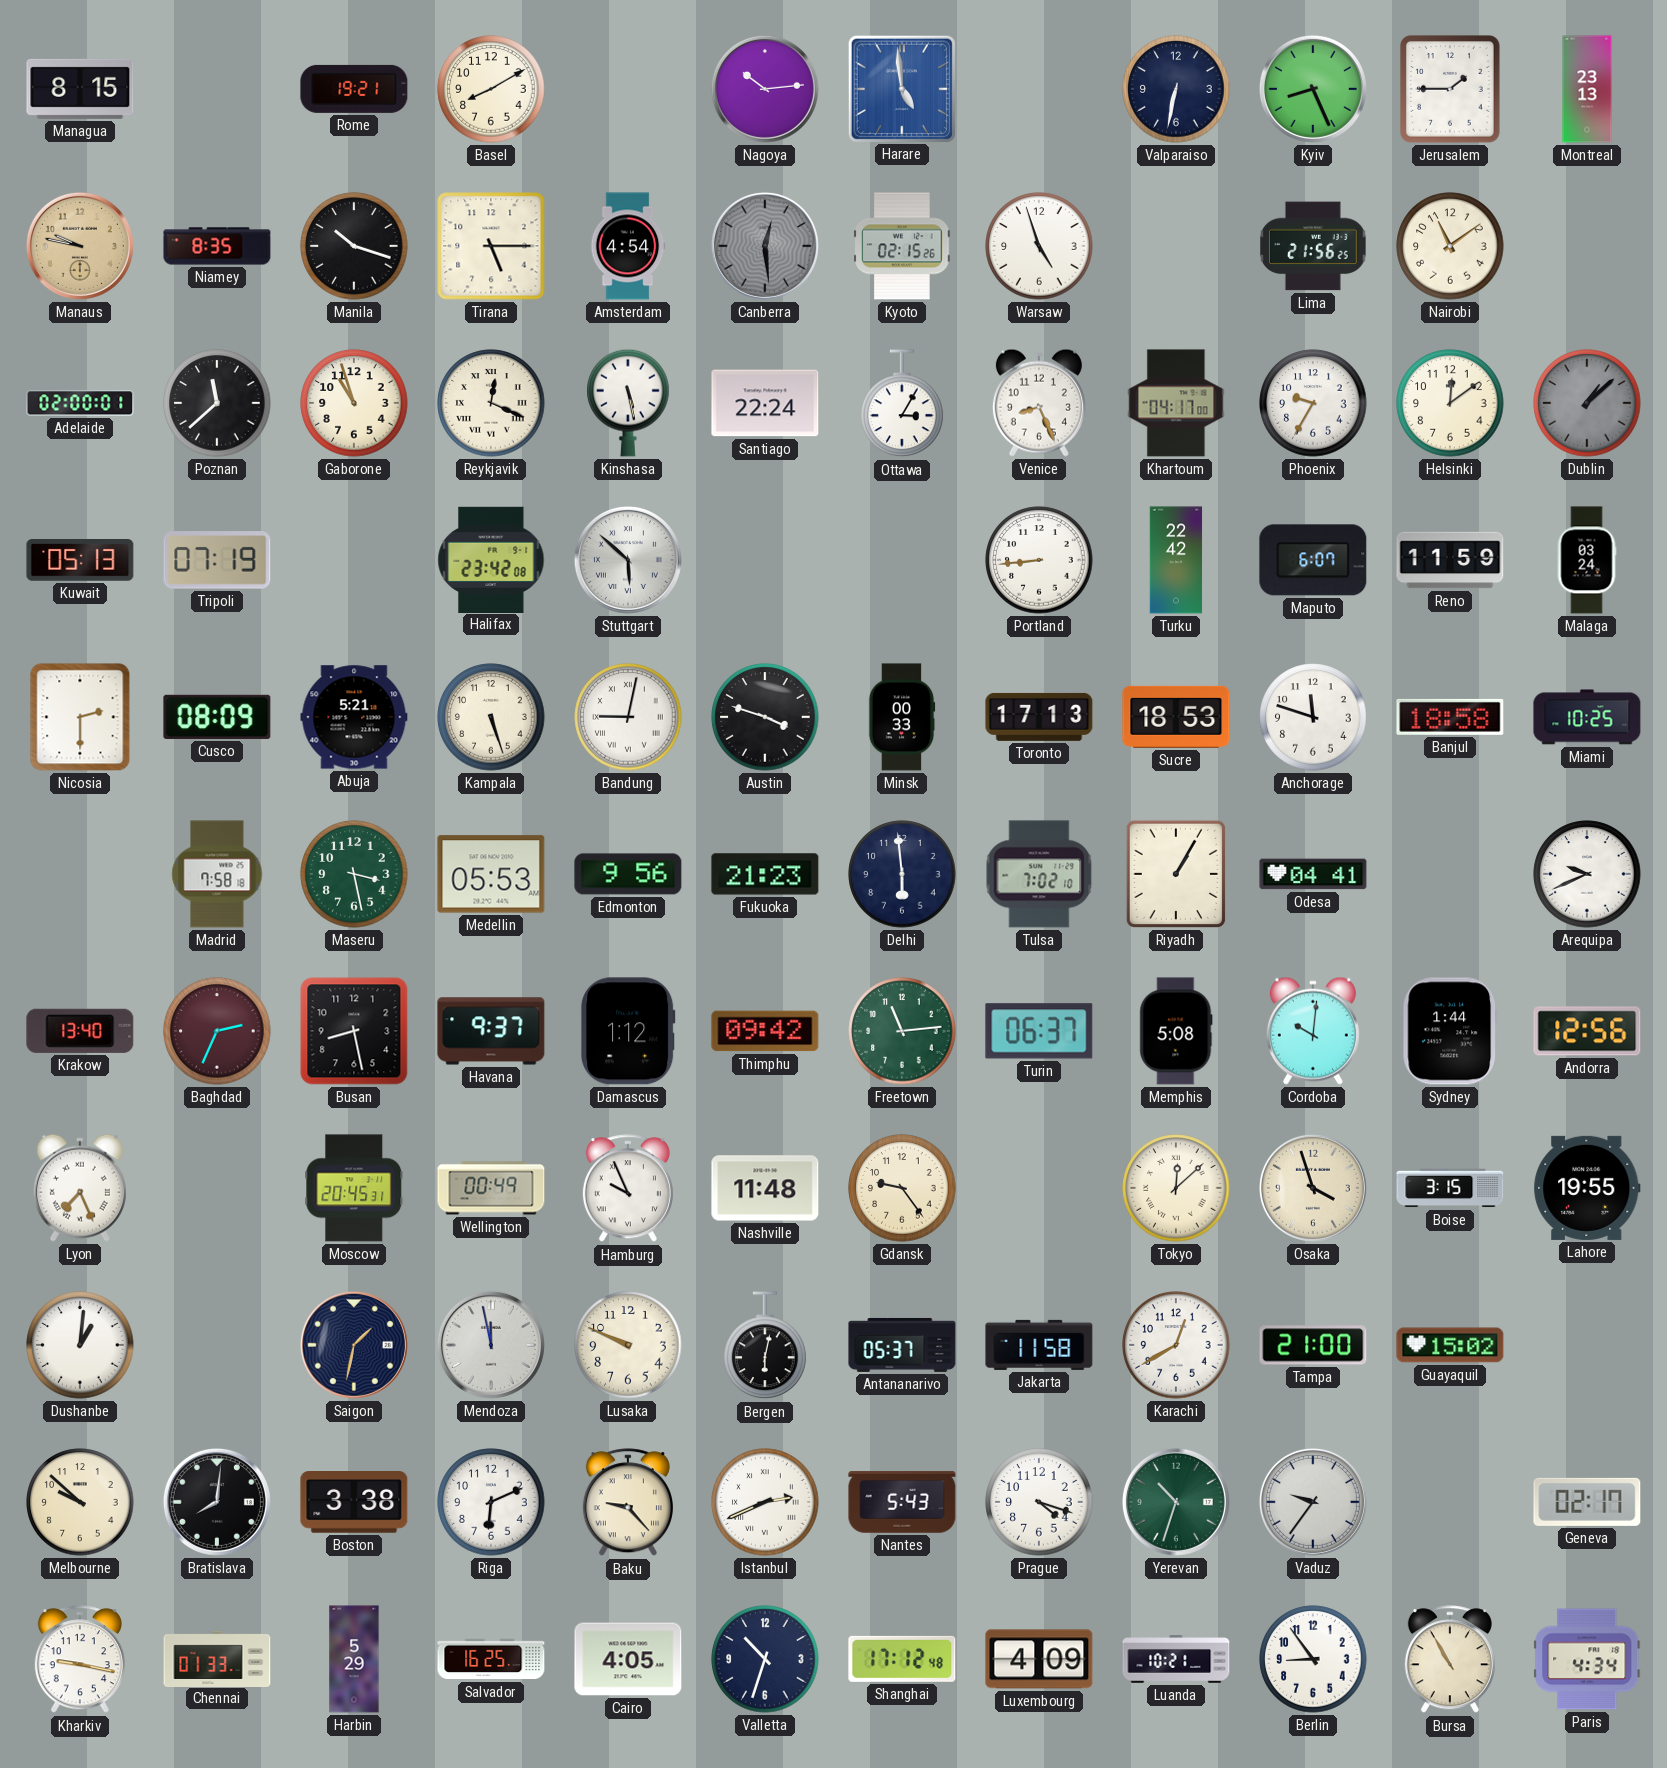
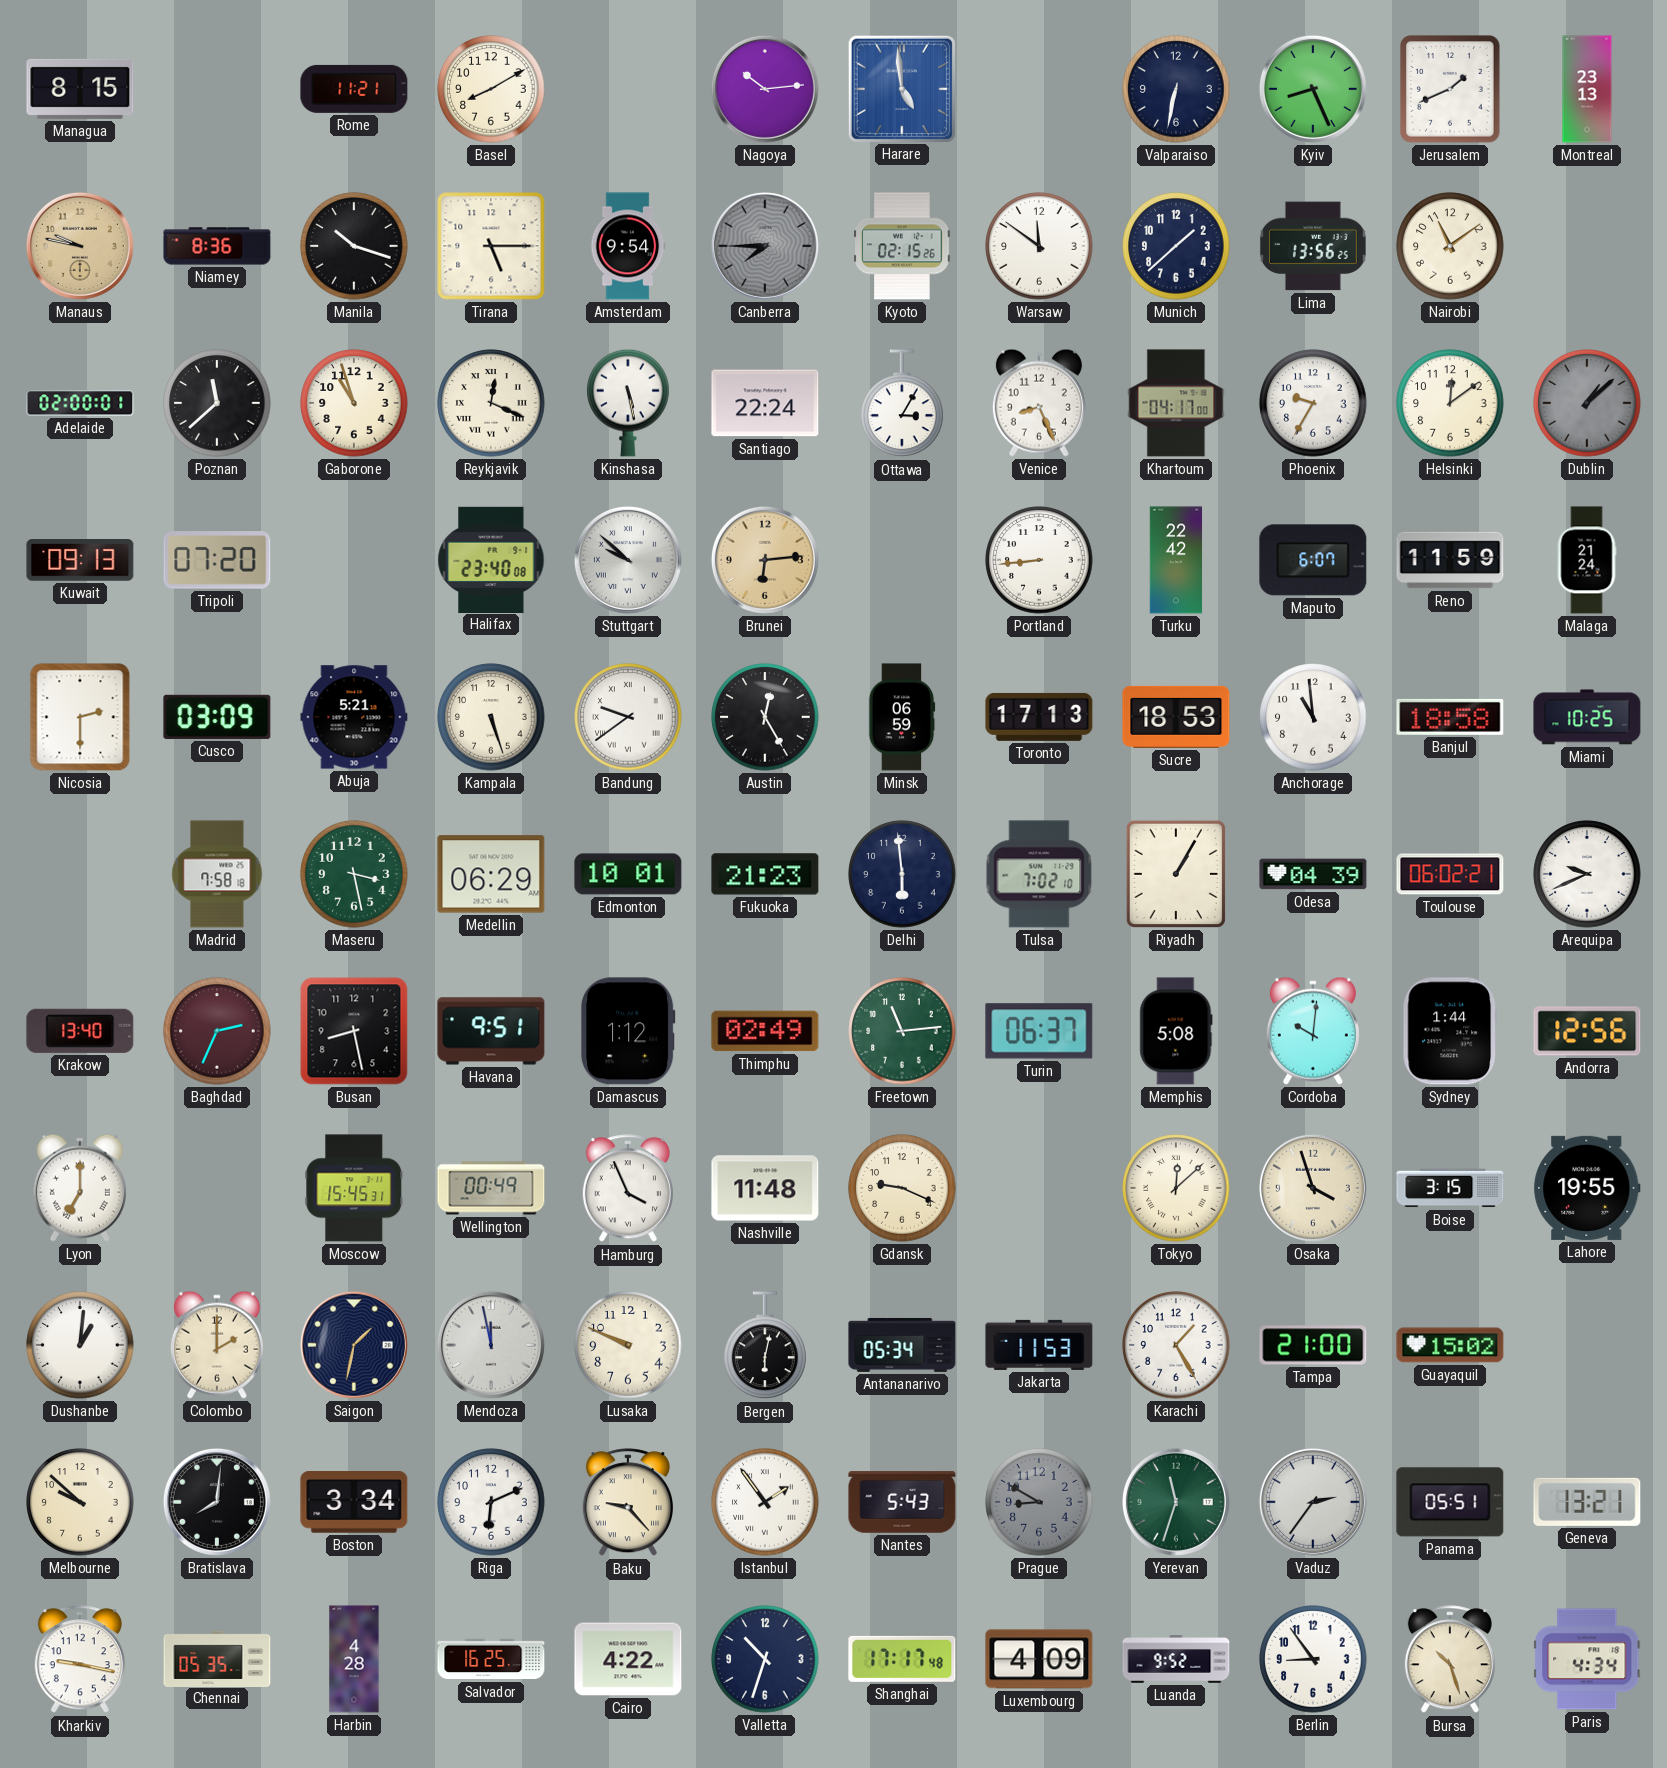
Rome: 19:21 -> 11:21 (354, 89)
Jerusalem: 1:45 -> 1:41 (1450, 89)
Niamey: 8:35 -> 8:36 (217, 246)
Amsterdam: 4:54 -> 9:54 (628, 246)
Canberra: 12:29 -> 7:45 (765, 246)
Warsaw: 4:57 -> 11:51 (1039, 246)
Munich: none -> 1:38 (1176, 246)
Lima: 21:56 -> 13:56 (1314, 246)
Kuwait: 05:13 -> 09:13 (80, 560)
Tripoli: 07:19 -> 07:20 (217, 560)
Halifax: 23:42 -> 23:40 (491, 559)
Stuttgart: 5:52 -> 9:52 (628, 560)
Brunei: none -> 6:14 (765, 560)
Malaga: 03:24 -> 21:24 (1587, 560)
Cusco: 08:09 -> 03:09 (217, 717)
Bandung: 9:02 -> 9:39 (628, 717)
Austin: 3:48 -> 12:25 (765, 717)
Minsk: 00:33 -> 06:59 (902, 717)
Anchorage: 11:48 -> 10:59 (1313, 717)
Medellin: 05:53 -> 06:29 (491, 874)
Edmonton: 9:56 -> 10:01 (628, 874)
Odesa: 04:41 -> 04:39 (1313, 874)
Toulouse: none -> 06:02 (1450, 874)
Havana: 9:37 -> 9:51 (491, 1031)
Thimphu: 09:42 -> 02:49 (765, 1031)
Lyon: 7:26 -> 7:00 (80, 1188)
Moscow: 20:45 -> 15:45 (354, 1188)
Hamburg: 9:56 -> 3:56 (628, 1189)
Gdansk: 9:24 -> 9:19 (902, 1188)
Colombo: none -> 2:00 (217, 1345)
Antananarivo: 05:37 -> 05:34 (902, 1345)
Jakarta: 11:58 -> 11:53 (1039, 1345)
Karachi: 12:40 -> 1:25 (1176, 1345)
Boston: 3:38 -> 3:34 (354, 1503)
Istanbul: 2:41 -> 1:54 (765, 1502)
Prague: 4:18 -> 8:50 (1039, 1502)
Prague dial: white -> grey (1039, 1502)
Yerevan: 10:33 -> 11:33 (1176, 1502)
Vaduz: 9:36 -> 2:36 (1313, 1502)
Panama: none -> 05:51 (1450, 1502)
Geneva: 02:17 -> 13:21 (1587, 1502)
Chennai: 01:33 -> 05:35 (217, 1658)
Harbin: 5:29 -> 4:28 (354, 1659)
Cairo: 4:05 -> 4:22 (628, 1659)
Shanghai: 17:12 -> 17:17 (902, 1659)
Luanda: 10:21 -> 9:52 (1176, 1659)
Bursa: 10:55 -> 10:27 (1450, 1660)
